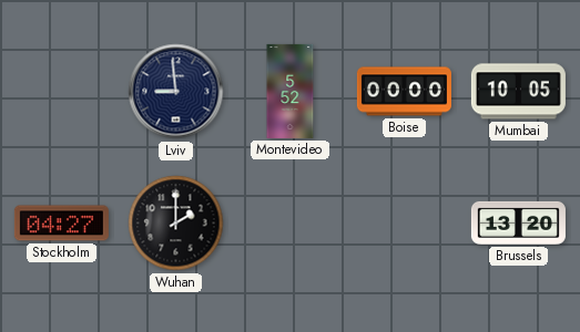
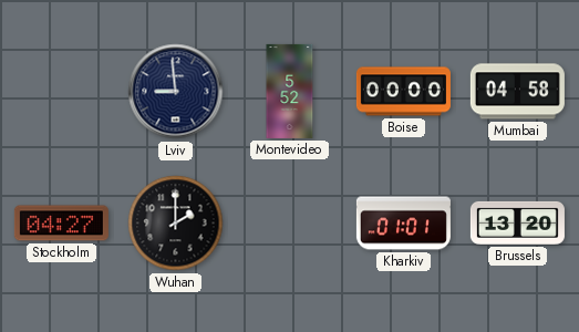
Mumbai: 10:05 -> 04:58 (517, 92)
Kharkiv: none -> 01:01 (403, 224)
